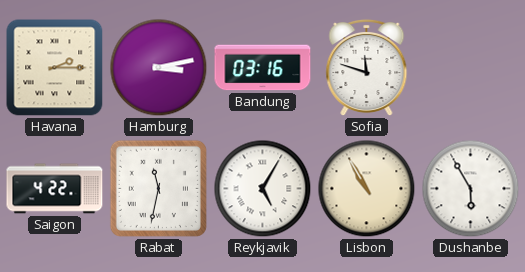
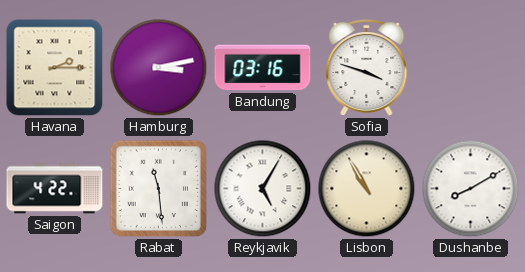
Sofia: 11:48 -> 3:48 (367, 68)
Rabat: 11:32 -> 11:29 (158, 188)
Dushanbe: 5:55 -> 8:10 (471, 189)
